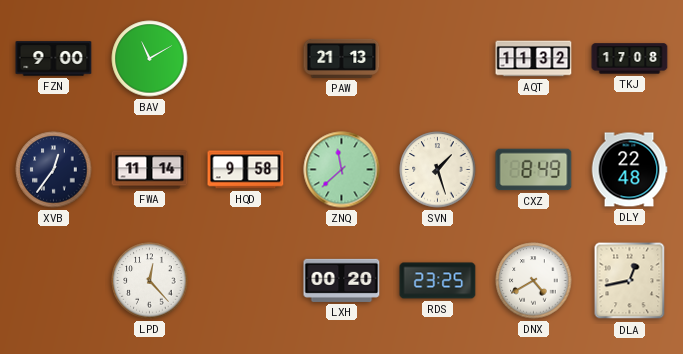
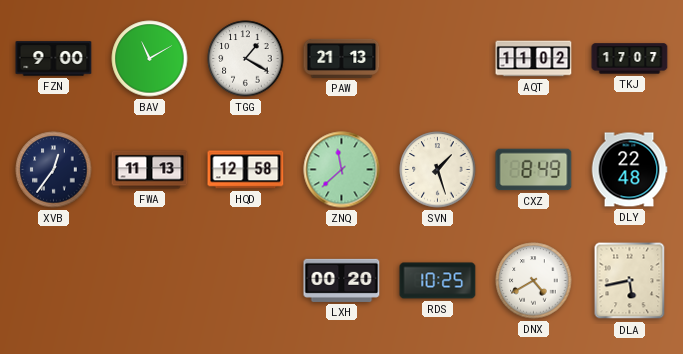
TGG: none -> 1:20 (246, 59)
AQT: 11:32 -> 11:02 (534, 59)
TKJ: 17:08 -> 17:07 (630, 59)
FWA: 11:14 -> 11:13 (150, 170)
HQD: 9:58 -> 12:58 (246, 170)
LPD: 12:23 -> none (150, 281)
RDS: 23:25 -> 10:25 (438, 281)
DLA: 12:43 -> 5:43 (630, 281)
